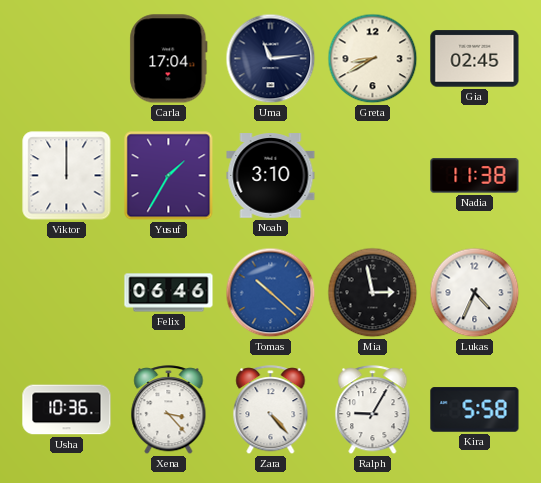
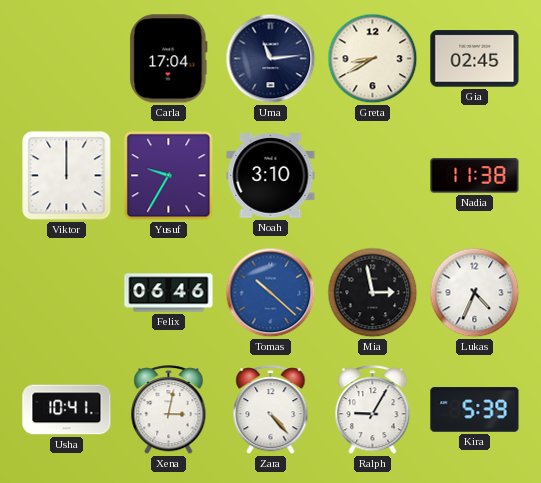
Yusuf: 1:35 -> 9:35 (169, 176)
Usha: 10:36 -> 10:41 (67, 410)
Xena: 3:23 -> 3:02 (169, 410)
Kira: 5:58 -> 5:39 (475, 410)
